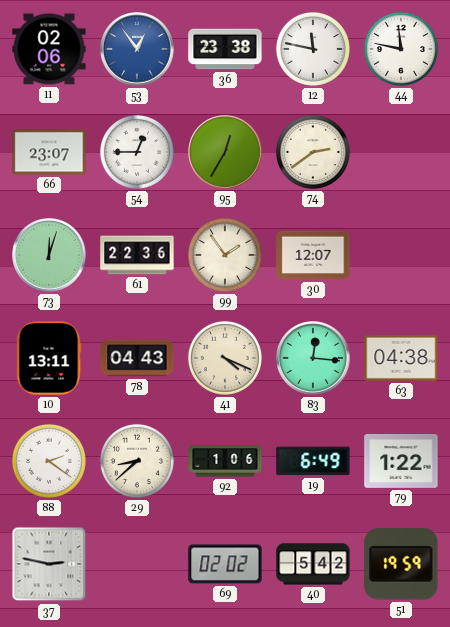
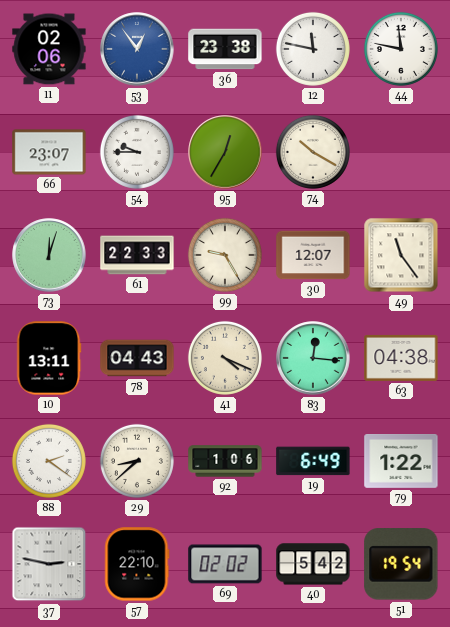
54: 12:45 -> 9:45 (137, 152)
74: 2:39 -> 10:20 (313, 152)
61: 22:36 -> 22:33 (137, 255)
99: 1:54 -> 9:25 (225, 255)
49: none -> 11:24 (401, 255)
57: none -> 22:10 (137, 564)
51: 19:59 -> 19:54 (401, 564)
